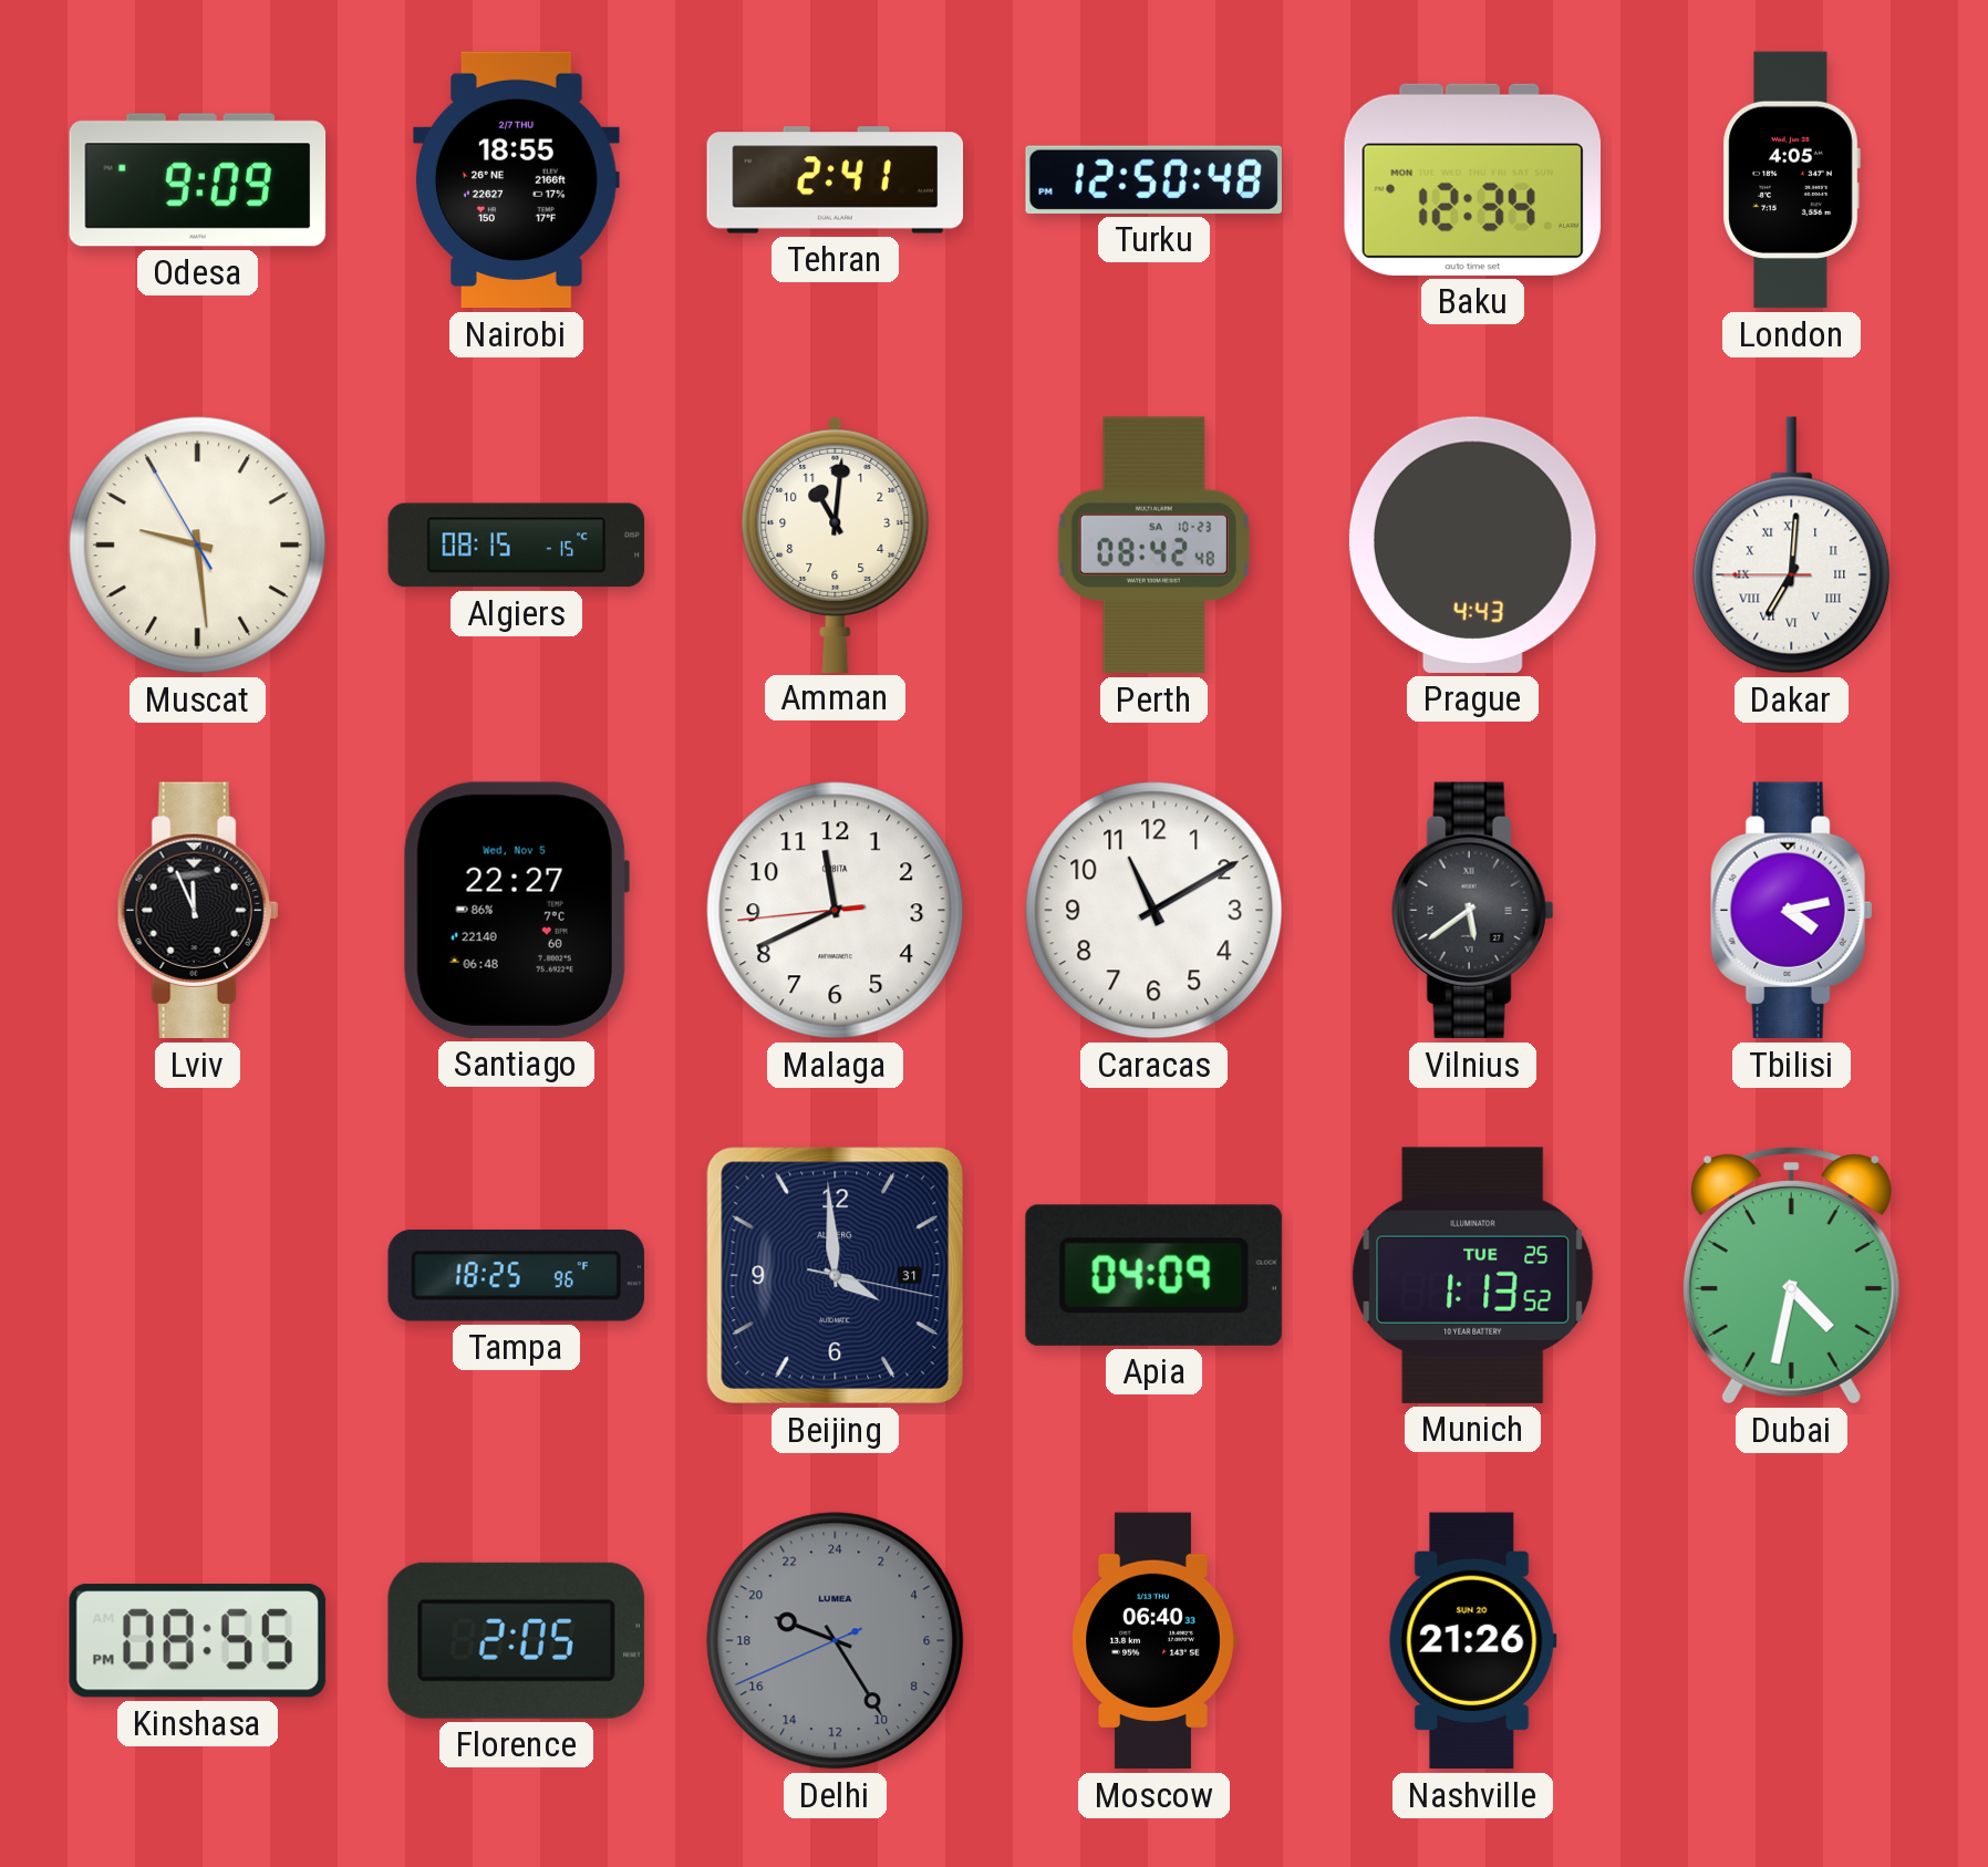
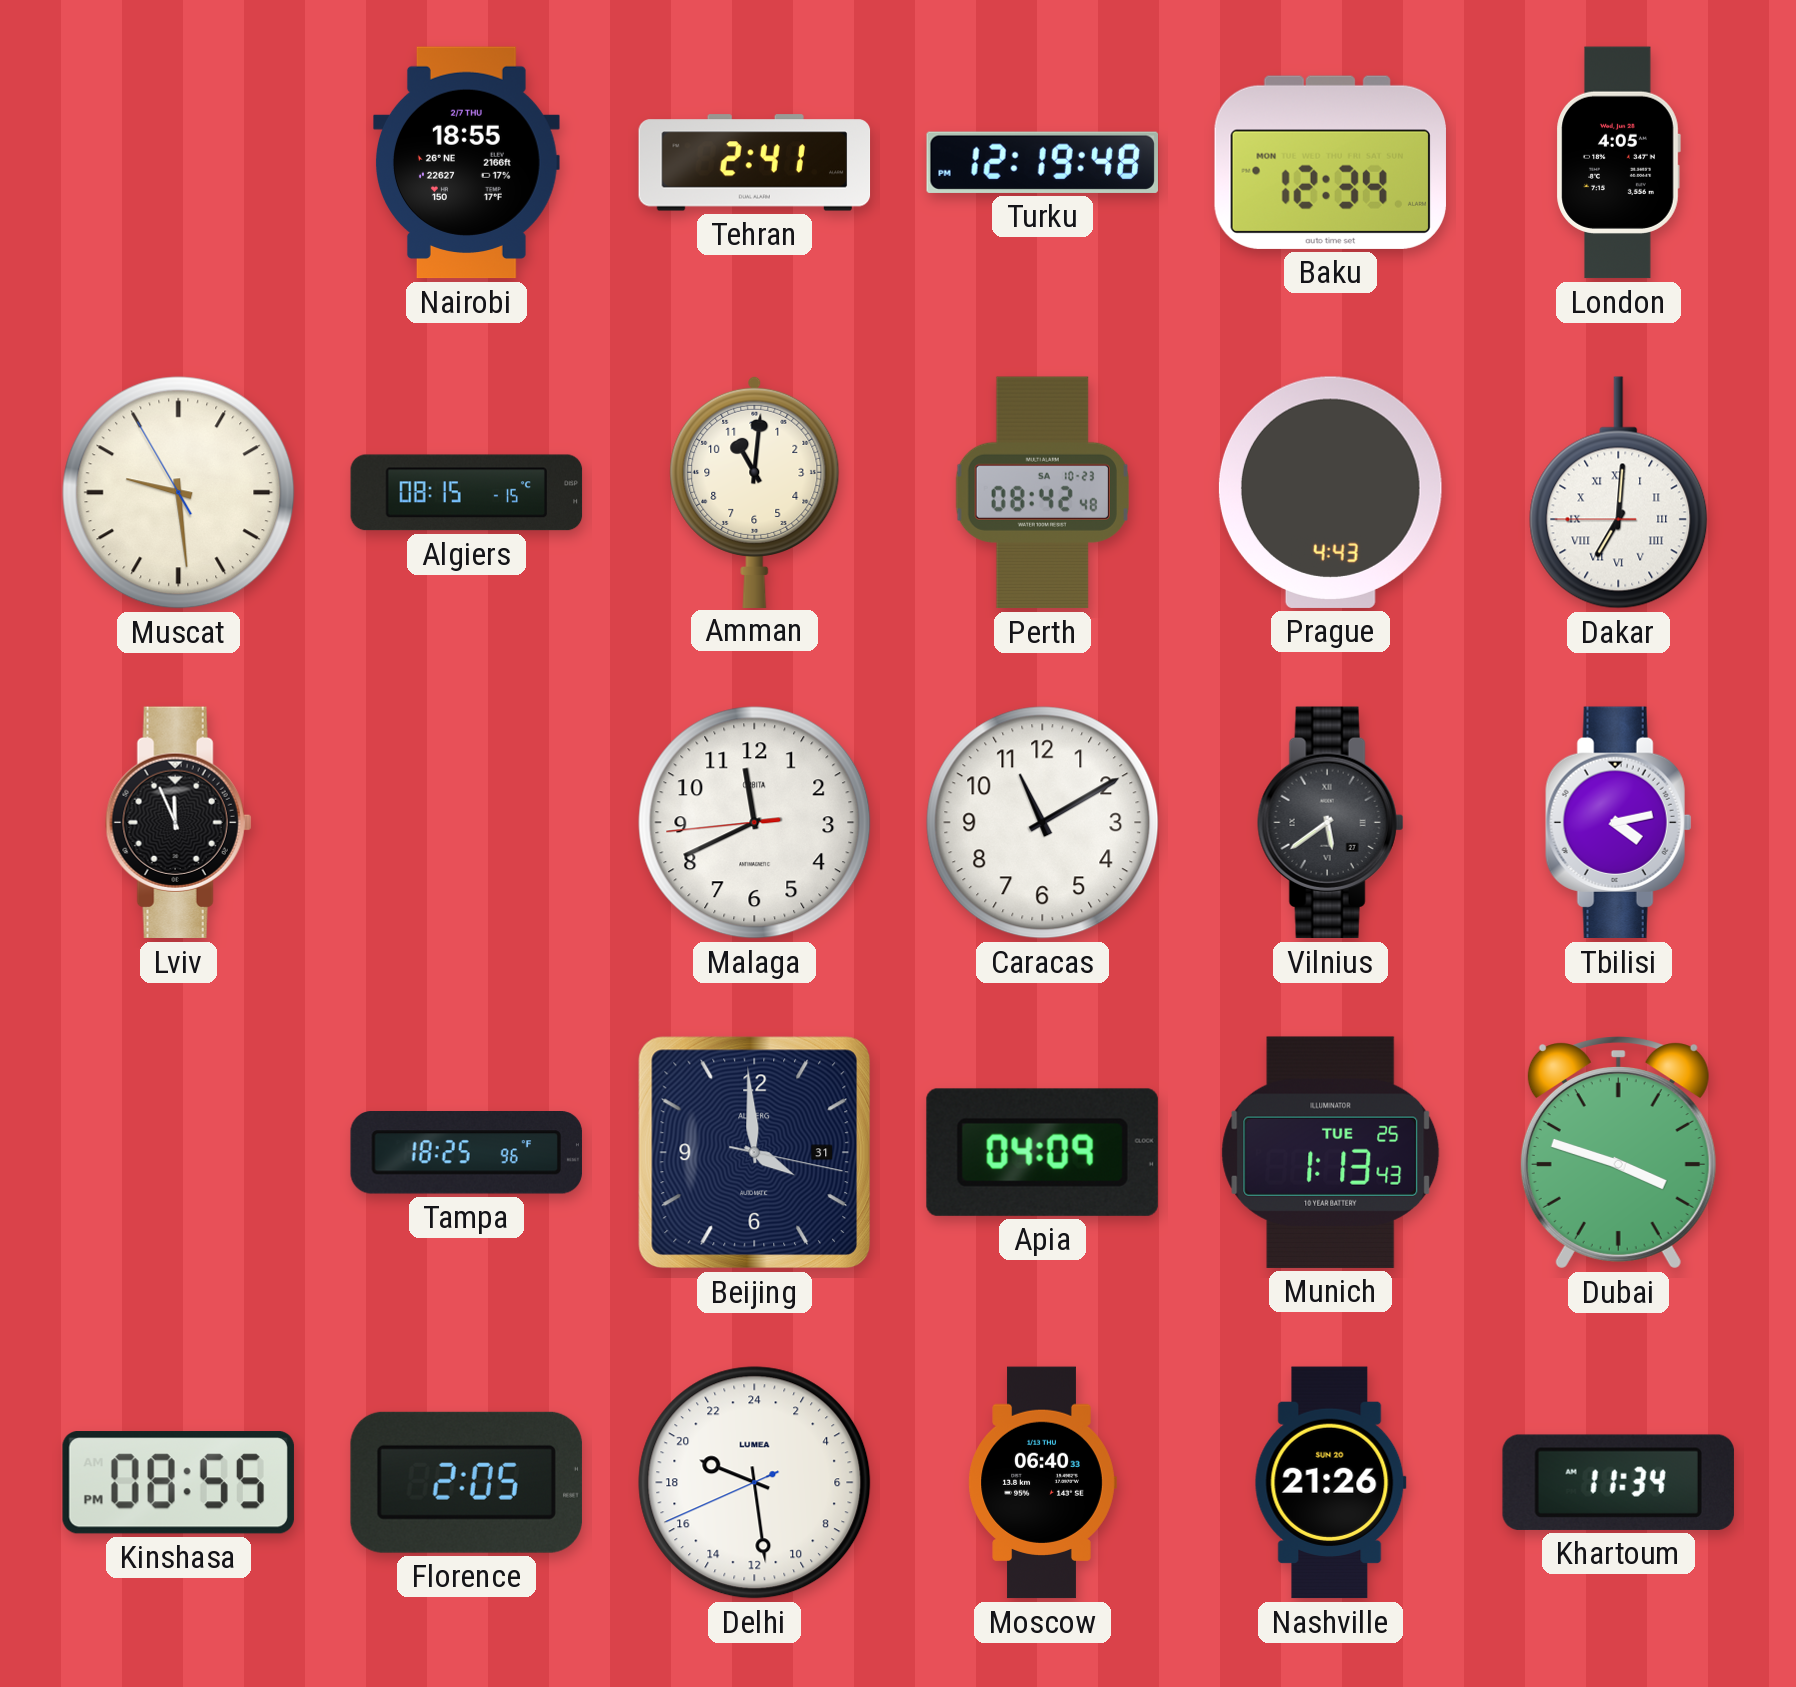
Odesa: 9:09 -> none (198, 180)
Turku: 12:50 -> 12:19 (1042, 162)
Santiago: 22:27 -> none (516, 910)
Munich: 1:13:52 -> 1:13:43 (1331, 1152)
Dubai: 4:32 -> 3:48 (1618, 1153)
Delhi: 19:24 -> 19:28 (755, 1483)
Delhi dial: grey -> white (755, 1483)
Khartoum: none -> 11:34 (1618, 1482)
